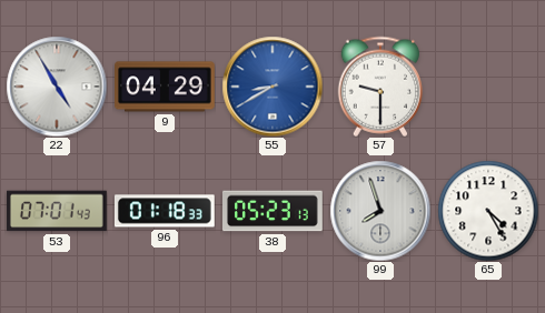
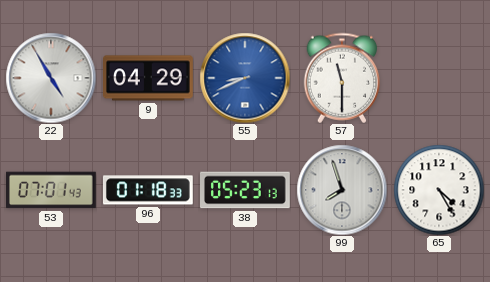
55: 8:40 -> 8:41 (245, 78)
57: 9:30 -> 11:30 (342, 78)
